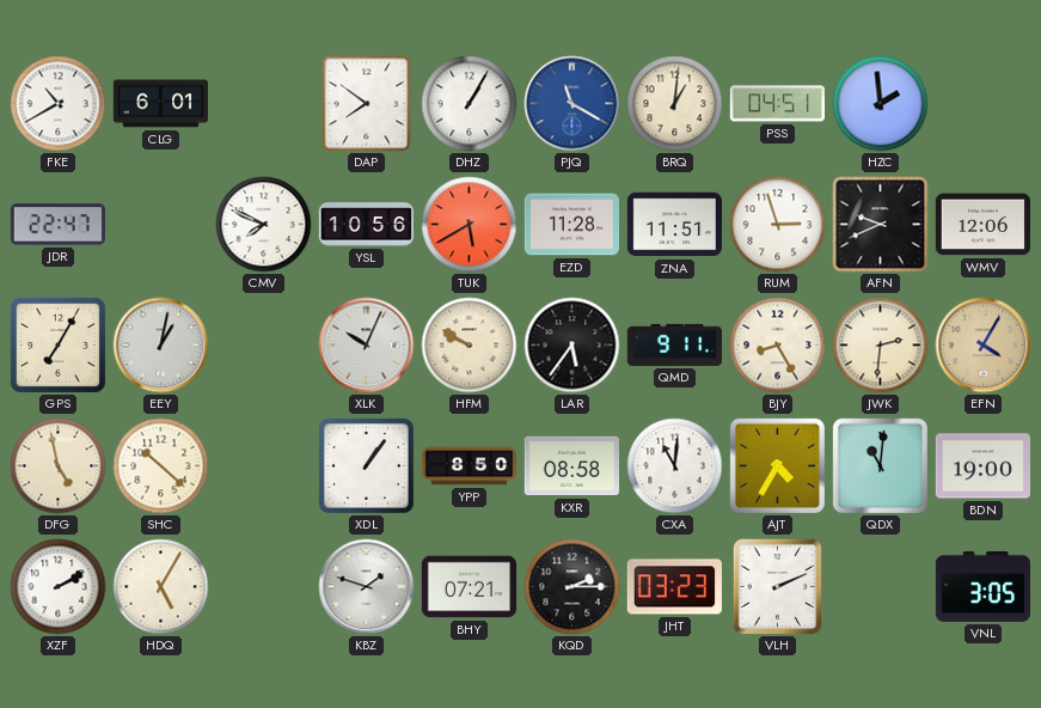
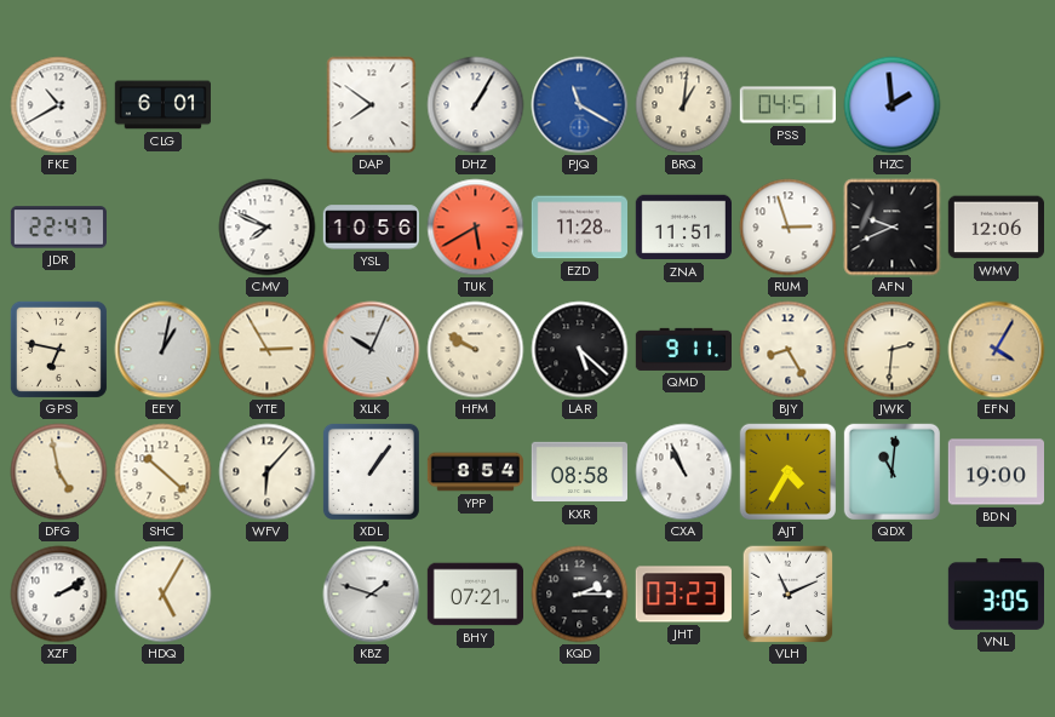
GPS: 7:05 -> 6:47 (58, 349)
YTE: none -> 2:55 (268, 350)
LAR: 5:36 -> 5:22 (580, 350)
WFV: none -> 6:07 (268, 472)
YPP: 8:50 -> 8:54 (476, 472)
CXA: 11:01 -> 10:56 (684, 472)
VLH: 2:11 -> 11:11 (789, 595)
